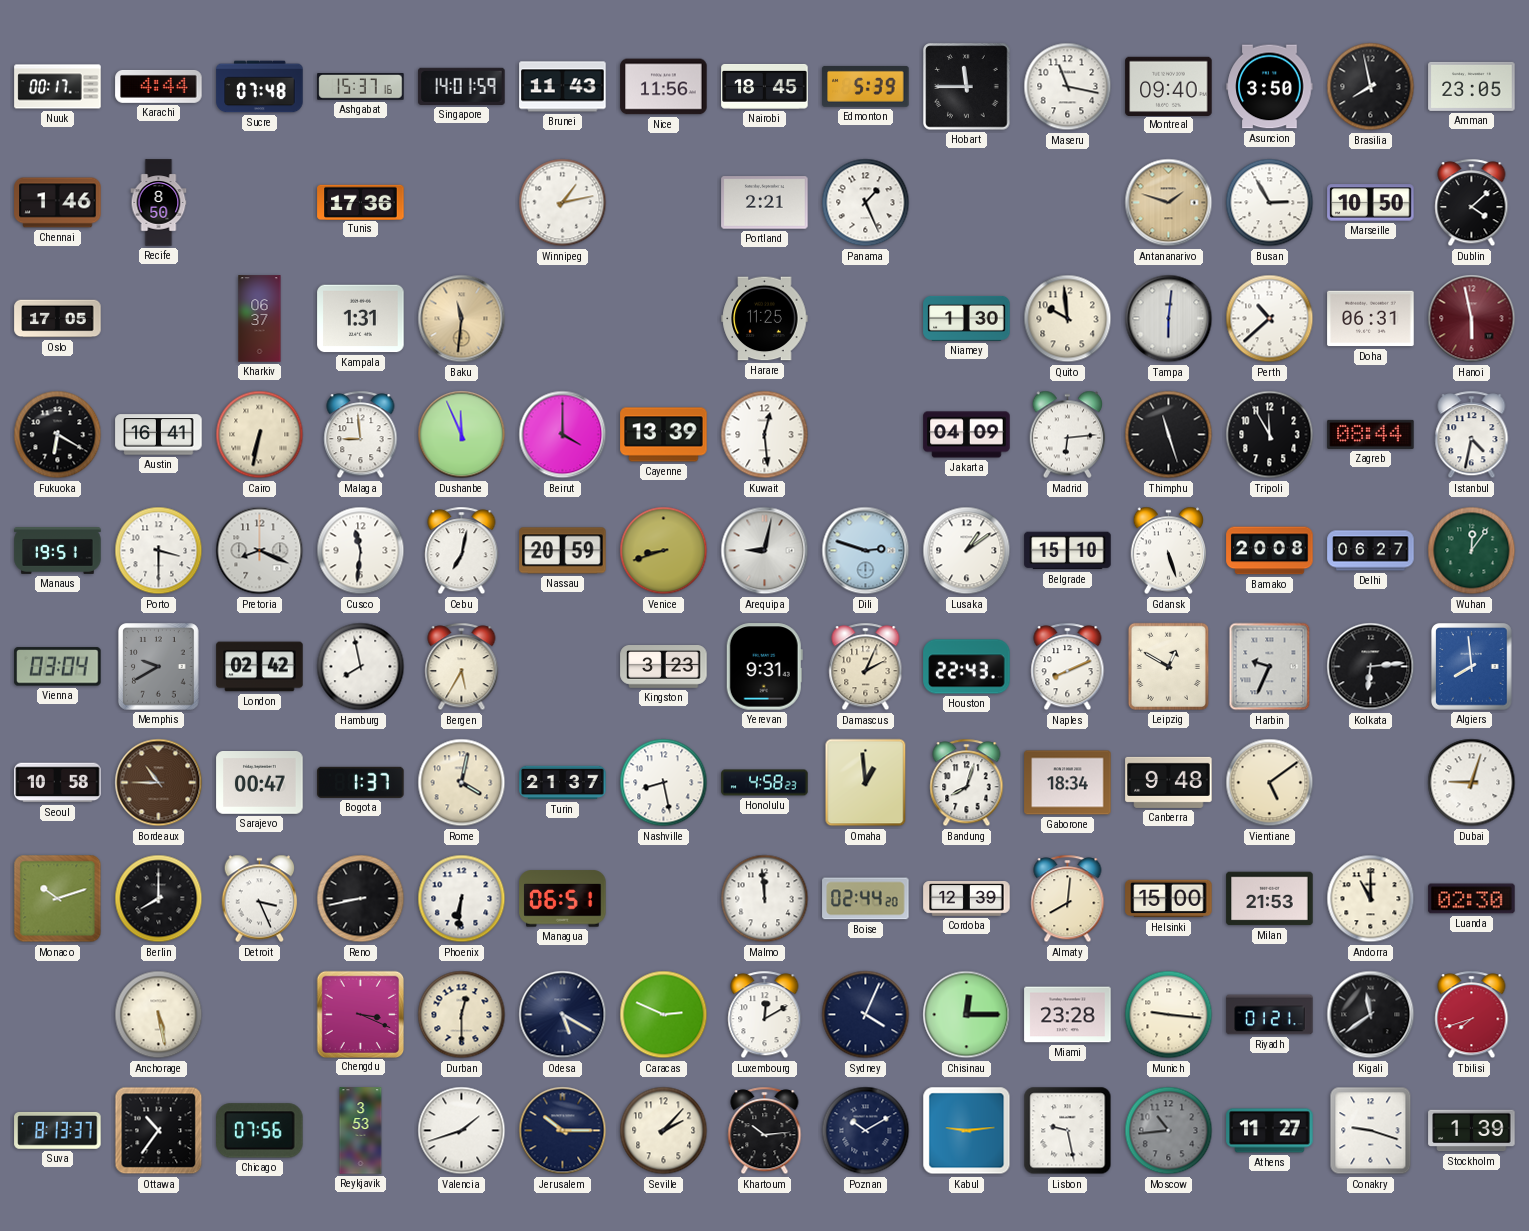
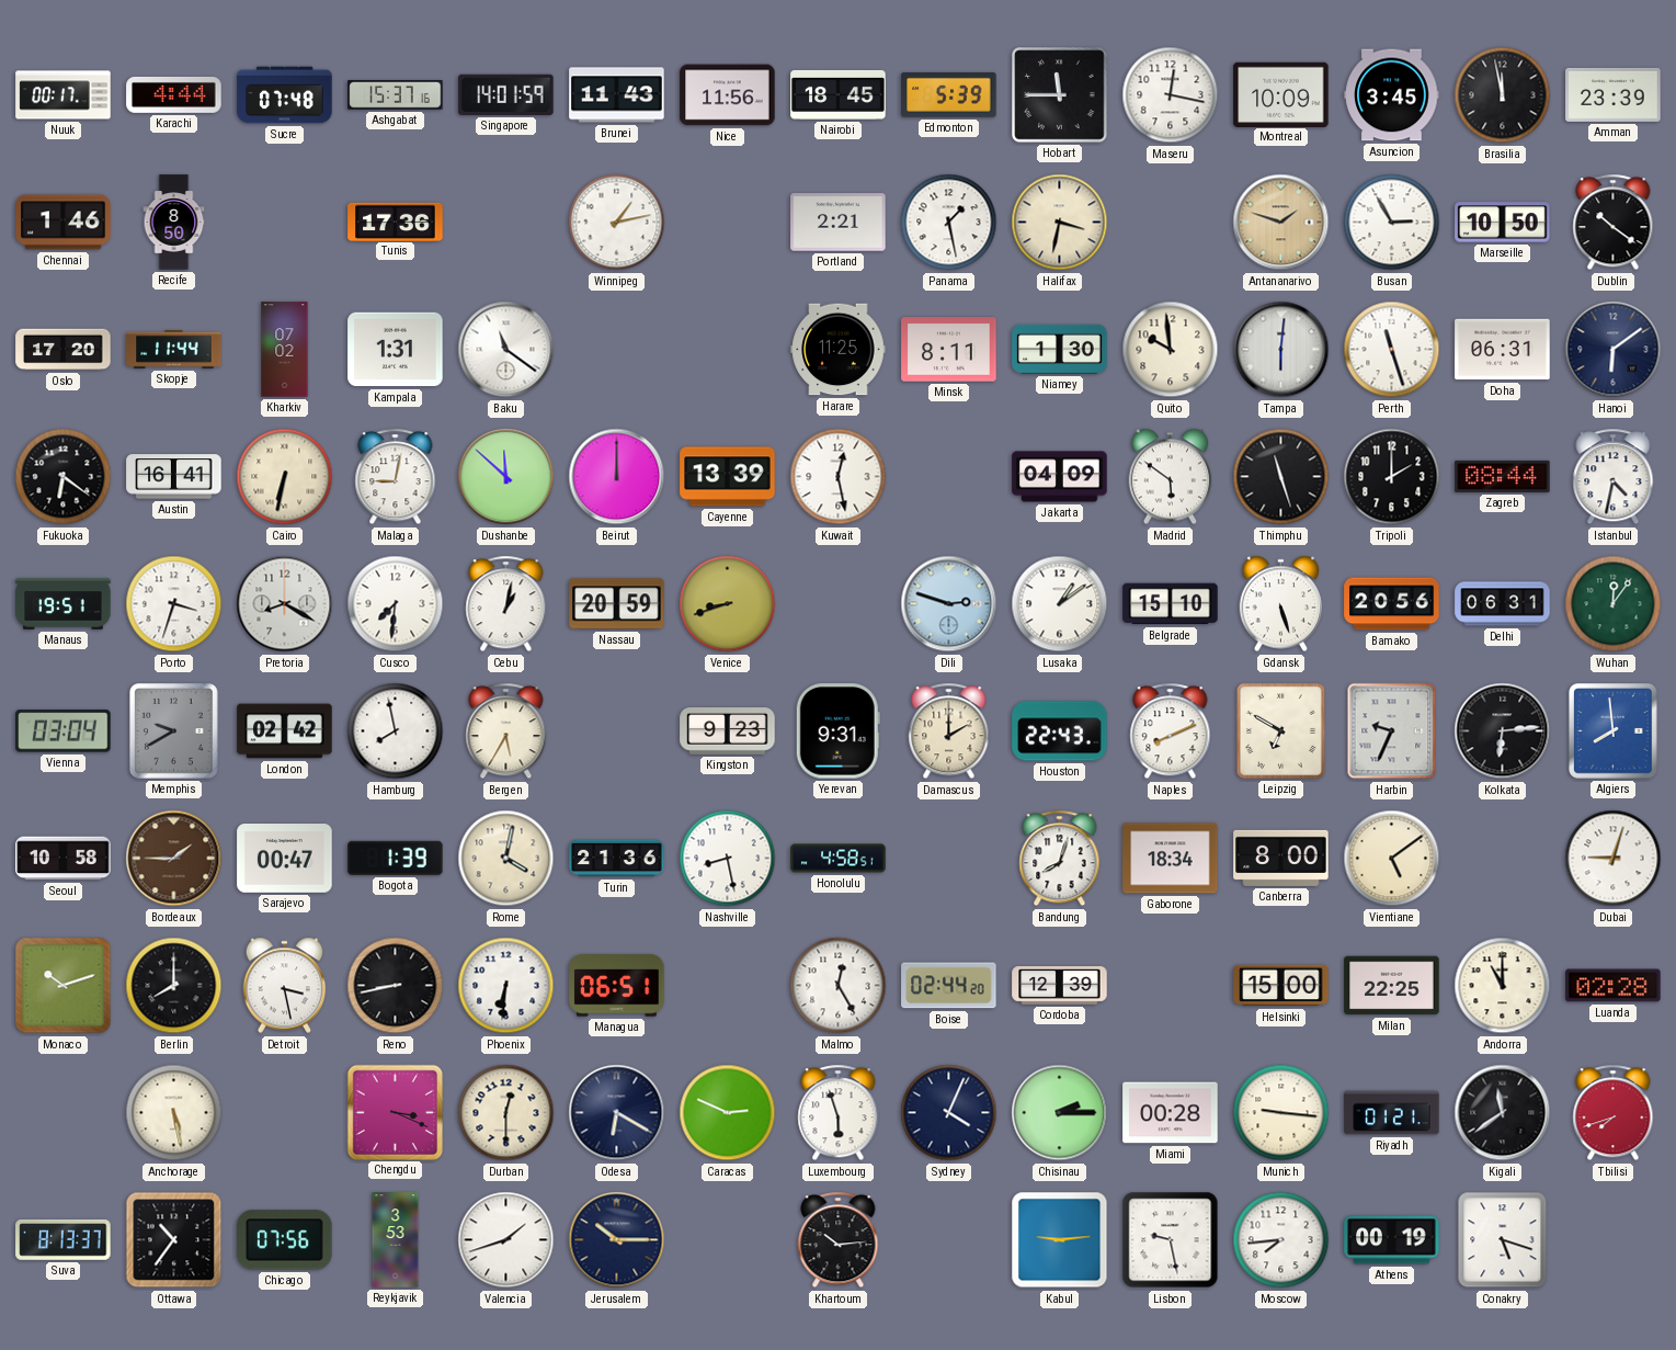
Maseru: 11:17 -> 12:17 (1171, 95)
Montreal: 09:40 -> 10:09 (1281, 94)
Asuncion: 3:50 -> 3:45 (1392, 95)
Brasilia: 7:58 -> 11:58 (1503, 95)
Amman: 23:05 -> 23:39 (1614, 94)
Panama: 1:26 -> 1:28 (949, 223)
Halifax: none -> 3:32 (1060, 223)
Dublin: 4:08 -> 10:21 (1614, 223)
Oslo: 17:05 -> 17:20 (64, 350)
Skopje: none -> 11:44 (174, 350)
Kharkiv: 06:37 -> 07:02 (285, 350)
Baku: 11:31 -> 11:21 (506, 350)
Baku dial: champagne -> white (506, 350)
Minsk: none -> 8:11 (949, 350)
Perth: 10:38 -> 11:27 (1392, 350)
Hanoi: 5:58 -> 6:09 (1614, 350)
Hanoi dial: burgundy -> navy (1614, 350)
Fukuoka: 6:20 -> 6:21 (64, 477)
Malaga: 8:59 -> 9:02 (396, 477)
Dushanbe: 11:56 -> 11:52 (506, 477)
Beirut: 4:00 -> 12:00 (617, 477)
Kuwait: 12:29 -> 12:28 (839, 477)
Madrid: 6:14 -> 5:51 (1171, 477)
Tripoli: 11:55 -> 2:00 (1392, 477)
Porto: 3:30 -> 3:33 (174, 604)
Pretoria: 8:19 -> 8:20 (285, 604)
Cusco: 11:31 -> 7:31 (396, 604)
Cebu: 7:02 -> 1:02 (506, 604)
Arequipa: 9:02 -> none (765, 551)
Bamako: 20:08 -> 20:56 (1392, 604)
Delhi: 06:27 -> 06:31 (1503, 604)
Kingston: 3:23 -> 9:23 (728, 731)
Damascus: 2:04 -> 2:00 (949, 731)
Leipzig: 12:50 -> 6:50 (1280, 730)
Bordeaux: 10:45 -> 1:45 (174, 859)
Bogota: 1:37 -> 1:39 (396, 858)
Turin: 21:37 -> 21:36 (617, 859)
Honolulu: 4:58:23 -> 4:58:51 (839, 859)
Omaha: 12:59 -> none (866, 783)
Canberra: 9:48 -> 8:00 (1281, 858)
Detroit: 3:26 -> 3:28 (285, 986)
Malmo: 11:59 -> 12:25 (839, 986)
Almaty: 8:01 -> none (1068, 899)
Milan: 21:53 -> 22:25 (1392, 986)
Luanda: 02:30 -> 02:28 (1614, 986)
Odesa: 5:20 -> 6:20 (617, 1113)
Luxembourg: 12:10 -> 5:57 (839, 1113)
Chisinau: 12:15 -> 2:15 (1060, 1113)
Miami: 23:28 -> 00:28 (1171, 1113)
Seville: 2:07 -> none (664, 1131)
Poznan: 10:10 -> none (866, 1131)
Moscow: 10:44 -> 7:44 (1281, 1240)
Moscow dial: grey -> white (1281, 1240)
Athens: 11:27 -> 00:19 (1392, 1240)
Conakry: 9:18 -> 5:18 (1503, 1240)
Stockholm: 1:39 -> none (1472, 1131)
